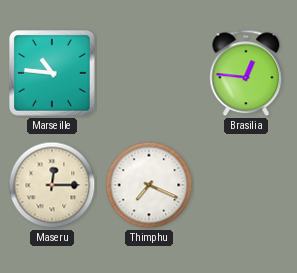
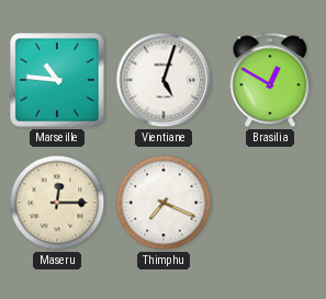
Vientiane: none -> 5:03 (164, 80)
Brasilia: 12:46 -> 12:50 (270, 80)
